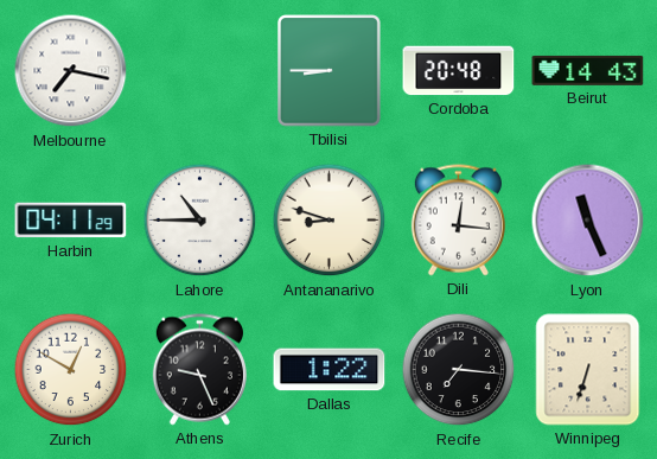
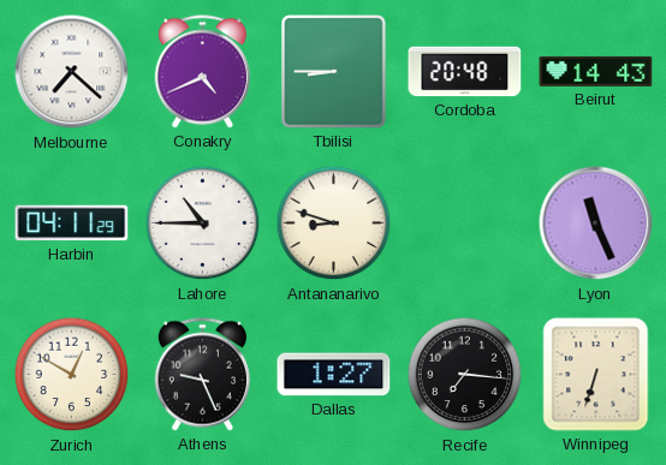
Melbourne: 7:17 -> 7:22 (72, 72)
Conakry: none -> 4:41 (202, 72)
Dili: 12:16 -> none (458, 221)
Dallas: 1:22 -> 1:27 (334, 375)
